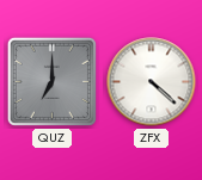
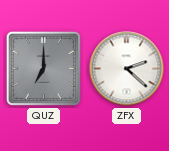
ZFX: 4:22 -> 2:22 (127, 69)
